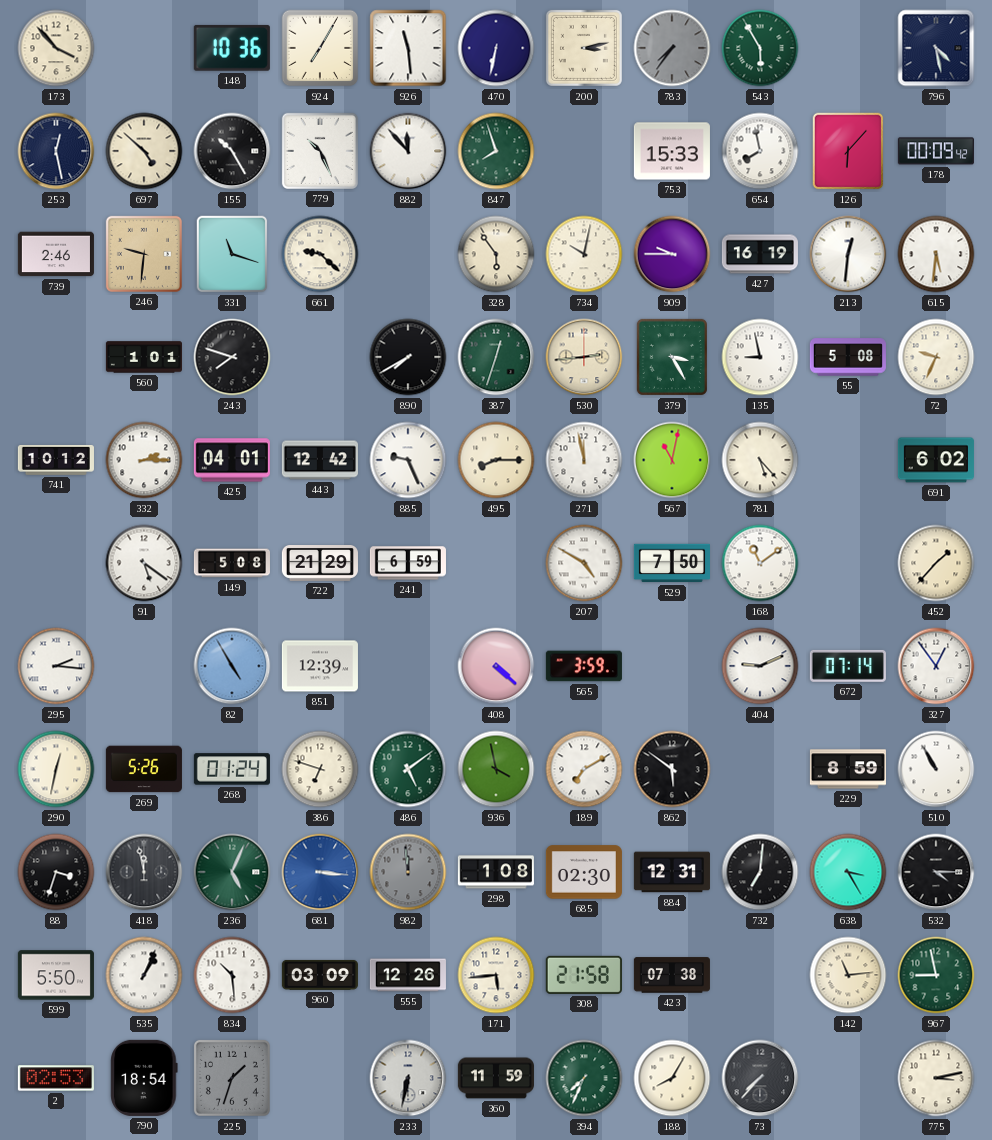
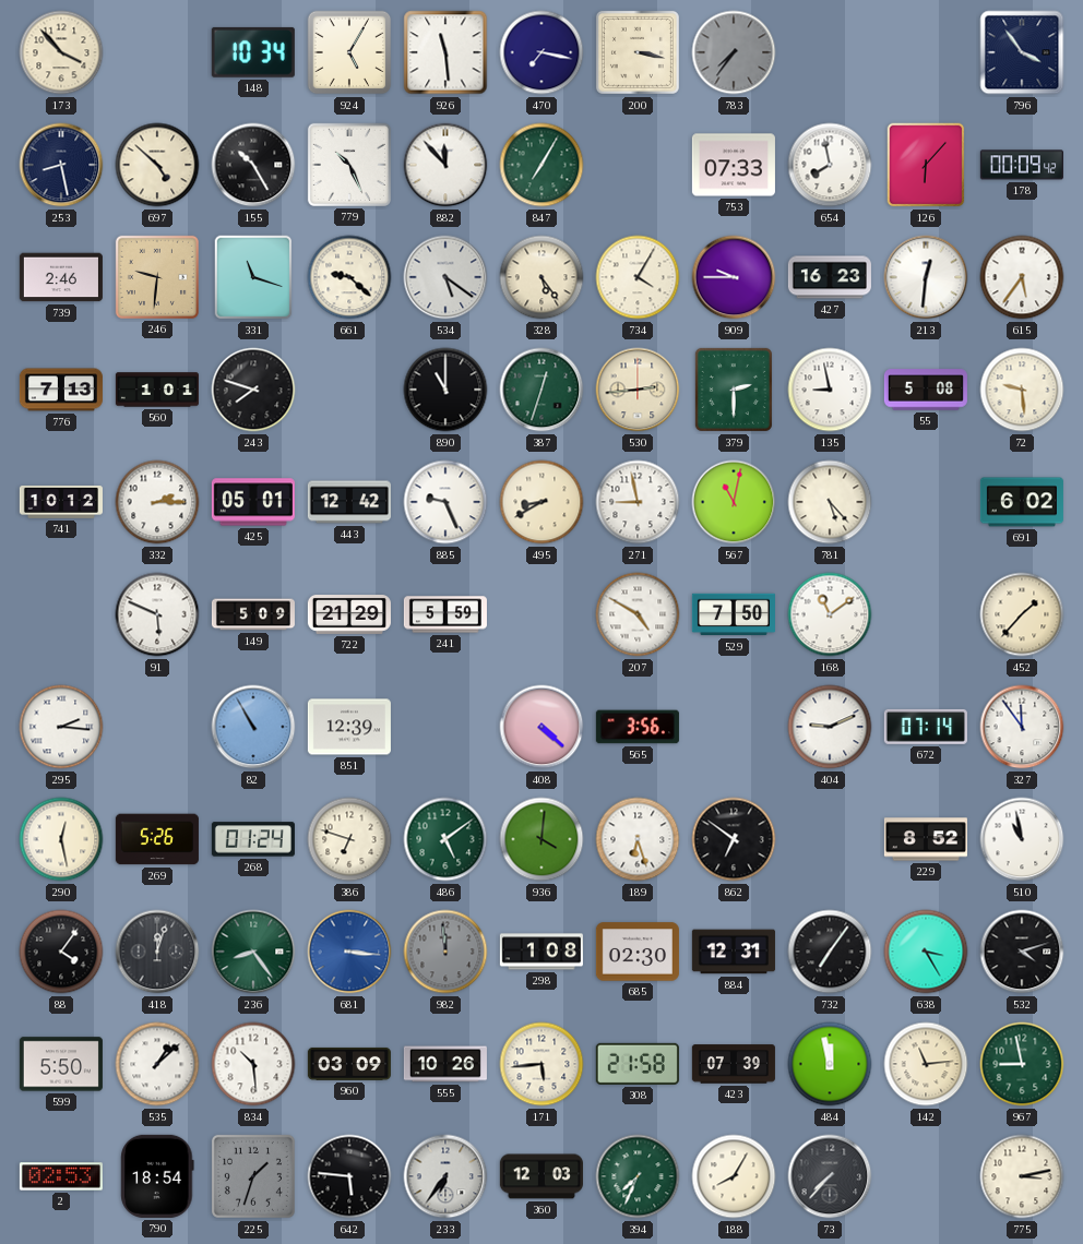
148: 10:36 -> 10:34 (253, 52)
924: 7:05 -> 5:05 (349, 52)
470: 6:32 -> 7:17 (541, 52)
200: 3:13 -> 3:17 (638, 52)
543: 5:55 -> none (760, 48)
796: 4:28 -> 3:54 (1022, 52)
253: 12:28 -> 8:28 (61, 165)
847: 7:57 -> 7:05 (541, 165)
753: 15:33 -> 07:33 (734, 165)
534: none -> 5:21 (445, 277)
328: 5:54 -> 5:24 (541, 277)
734: 10:02 -> 4:05 (638, 277)
427: 16:19 -> 16:23 (830, 277)
615: 5:31 -> 5:36 (1022, 277)
776: none -> 7:13 (61, 390)
890: 7:40 -> 11:00 (445, 390)
379: 3:25 -> 2:30 (734, 390)
72: 9:34 -> 9:29 (1022, 390)
425: 04:01 -> 05:01 (253, 502)
495: 8:15 -> 8:40 (541, 502)
271: 11:58 -> 8:58 (638, 502)
91: 5:21 -> 5:49 (157, 614)
149: 5:08 -> 5:09 (253, 614)
241: 6:59 -> 5:59 (445, 614)
82: 4:55 -> 10:55 (253, 727)
565: 3:59 -> 3:56 (638, 727)
327: 12:54 -> 11:54 (1022, 727)
290: 12:32 -> 12:28 (61, 839)
936: 3:58 -> 4:01 (541, 839)
189: 7:10 -> 6:27 (638, 839)
862: 5:51 -> 6:51 (734, 839)
229: 8:59 -> 8:52 (926, 839)
510: 10:55 -> 10:58 (1022, 839)
88: 3:33 -> 4:06 (61, 952)
418: 11:58 -> 12:03 (157, 952)
236: 5:04 -> 8:24 (253, 952)
732: 7:01 -> 7:06 (830, 952)
532: 4:15 -> 4:12 (1022, 952)
535: 1:04 -> 1:08 (157, 1064)
555: 12:26 -> 10:26 (445, 1064)
423: 07:38 -> 07:39 (734, 1064)
484: none -> 11:58 (830, 1064)
642: none -> 5:46 (349, 1176)
233: 6:32 -> 6:36 (445, 1176)
360: 11:59 -> 12:03 (541, 1176)
